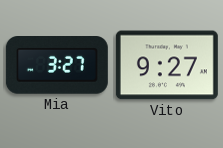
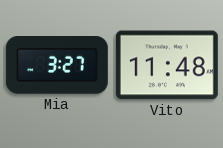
Vito: 9:27 -> 11:48 (167, 65)
